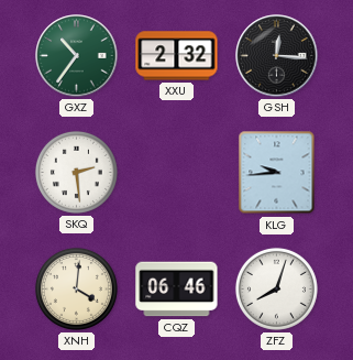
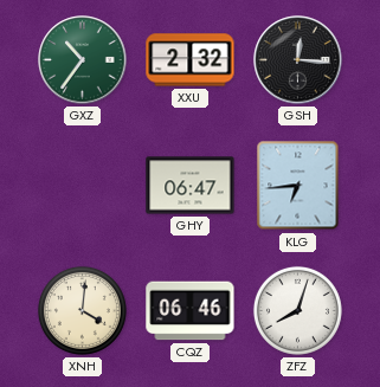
SKQ: 2:29 -> none (76, 172)
GHY: none -> 06:47 (191, 186)
KLG: 9:44 -> 6:44 (298, 186)
